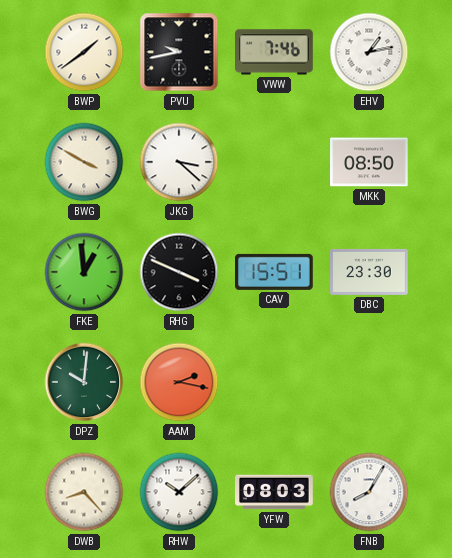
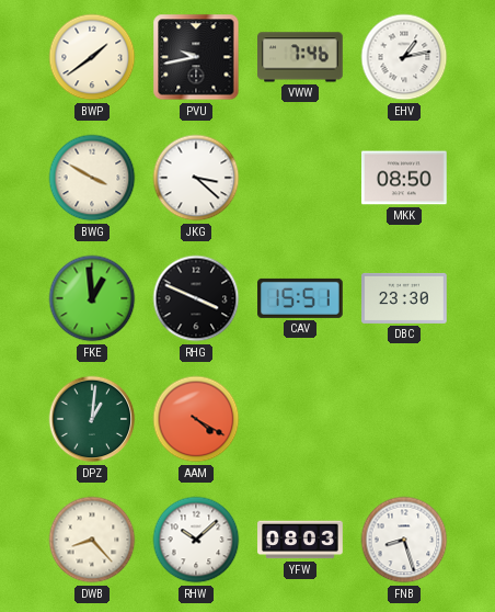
DPZ: 10:01 -> 1:01 (92, 419)
AAM: 2:17 -> 4:20 (196, 419)
FNB: 8:05 -> 8:27 (404, 540)
